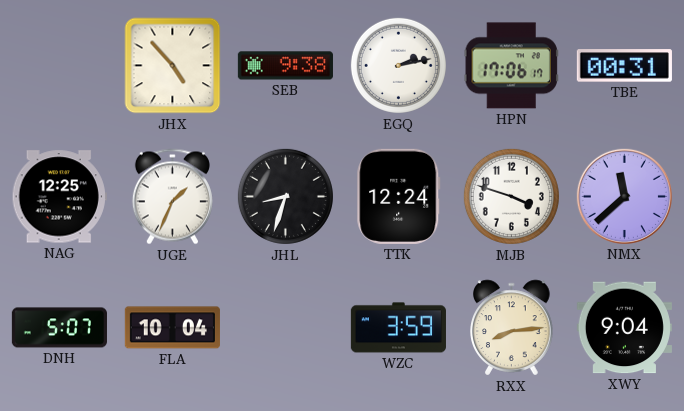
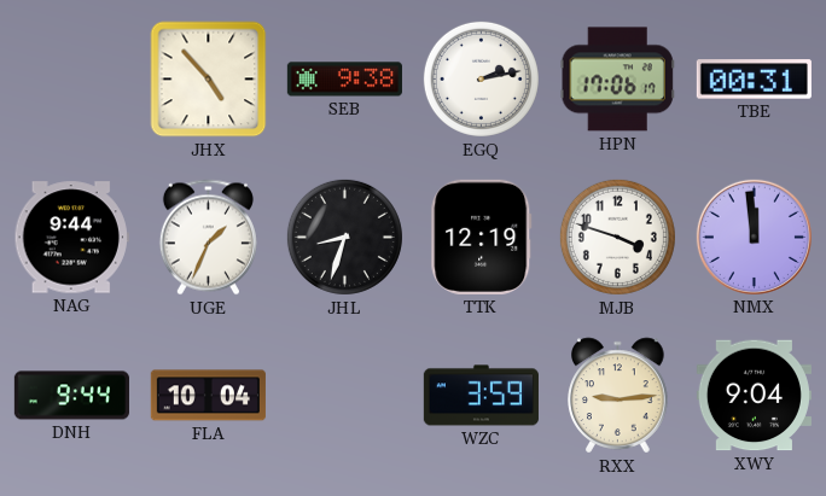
NAG: 12:25 -> 9:44 (71, 238)
TTK: 12:24 -> 12:19 (482, 237)
NMX: 11:38 -> 11:59 (754, 237)
DNH: 5:07 -> 9:44 (71, 396)
RXX: 8:14 -> 9:14 (618, 396)
